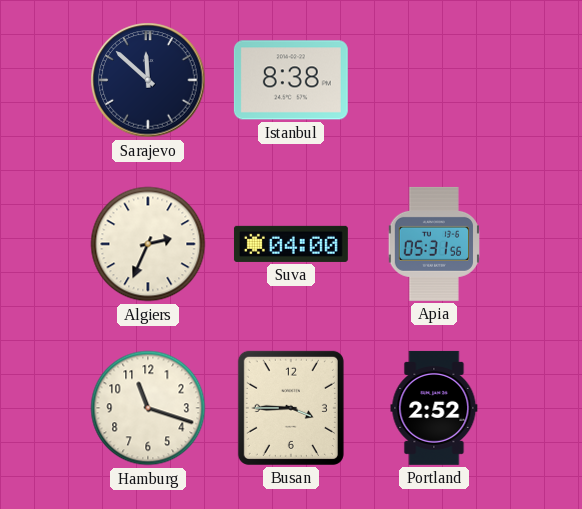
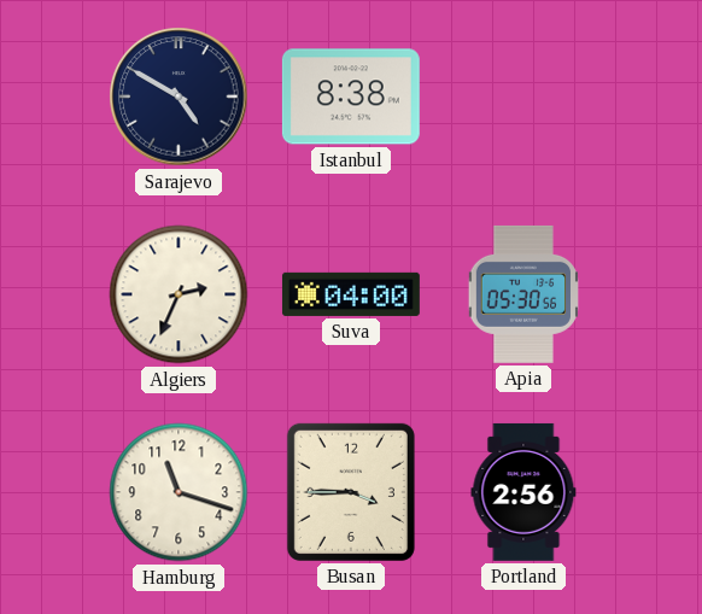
Sarajevo: 11:52 -> 4:50 (179, 97)
Apia: 05:31 -> 05:30 (522, 294)
Portland: 2:52 -> 2:56 (523, 492)
